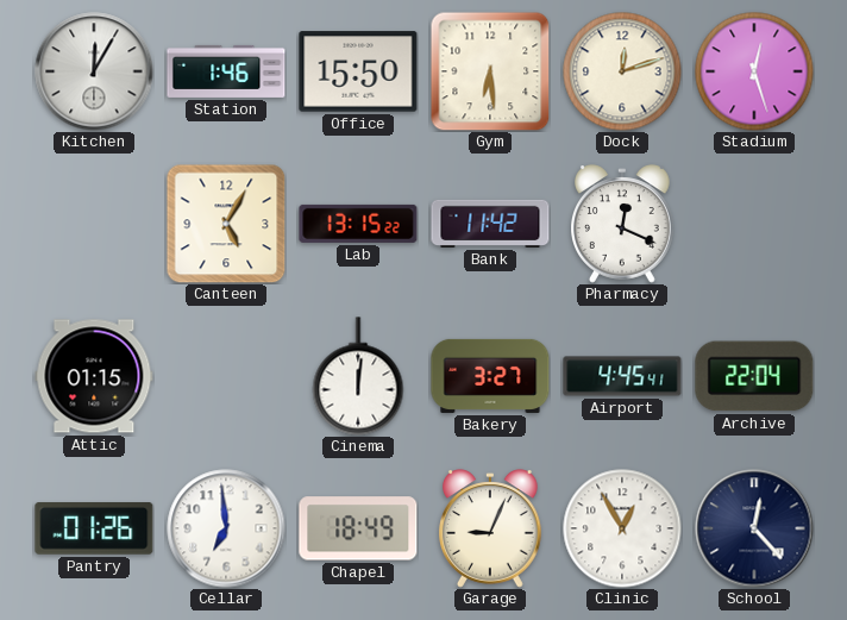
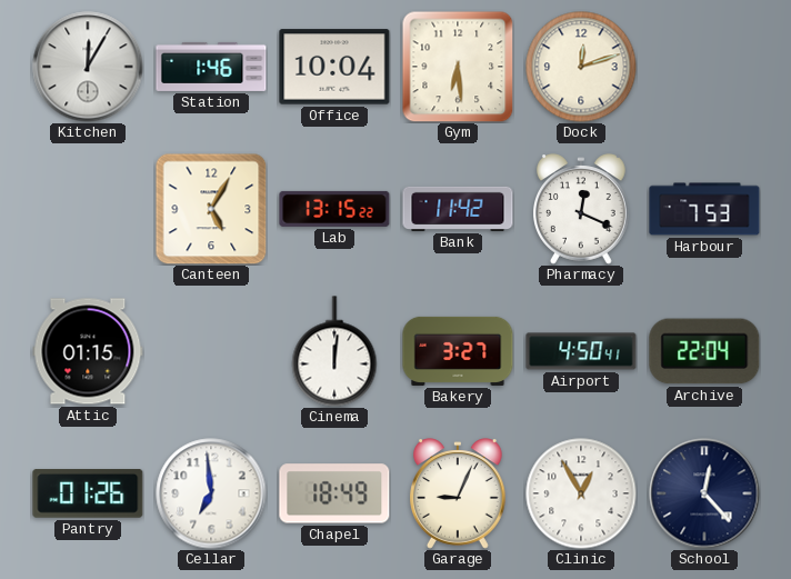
Office: 15:50 -> 10:04 (334, 67)
Stadium: 12:27 -> none (754, 71)
Harbour: none -> 7:53 (704, 209)
Airport: 4:45 -> 4:50 (581, 351)
